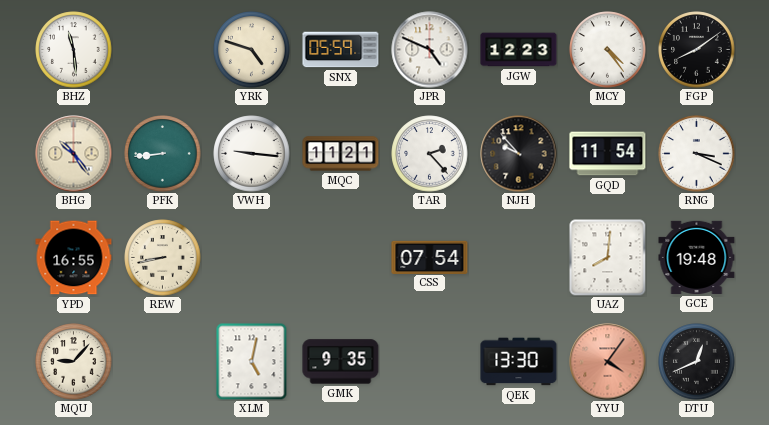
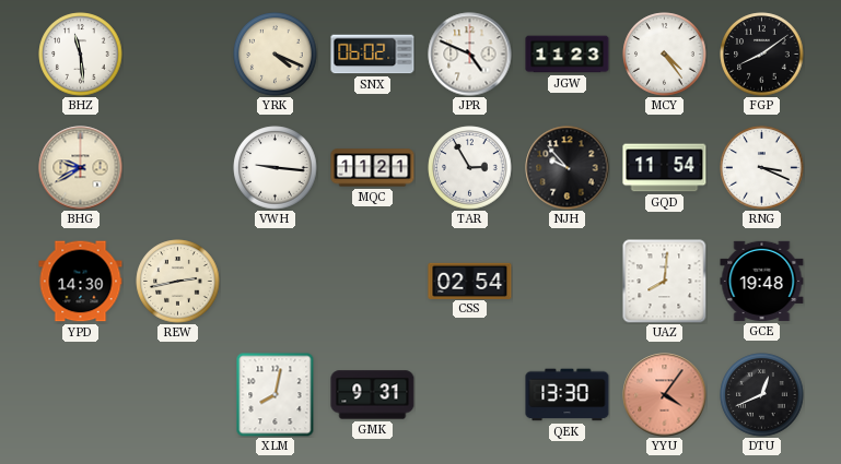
YRK: 4:48 -> 4:19 (276, 55)
SNX: 05:59 -> 06:02 (373, 55)
JGW: 12:23 -> 11:23 (568, 55)
BHG: 10:24 -> 9:40 (81, 168)
PFK: 8:44 -> none (163, 154)
TAR: 2:23 -> 2:55 (470, 168)
YPD: 16:55 -> 14:30 (81, 282)
REW: 8:43 -> 2:43 (178, 282)
CSS: 07:54 -> 02:54 (470, 281)
MQU: 9:07 -> none (74, 362)
XLM: 5:02 -> 8:02 (276, 394)
GMK: 9:35 -> 9:31 (373, 395)
